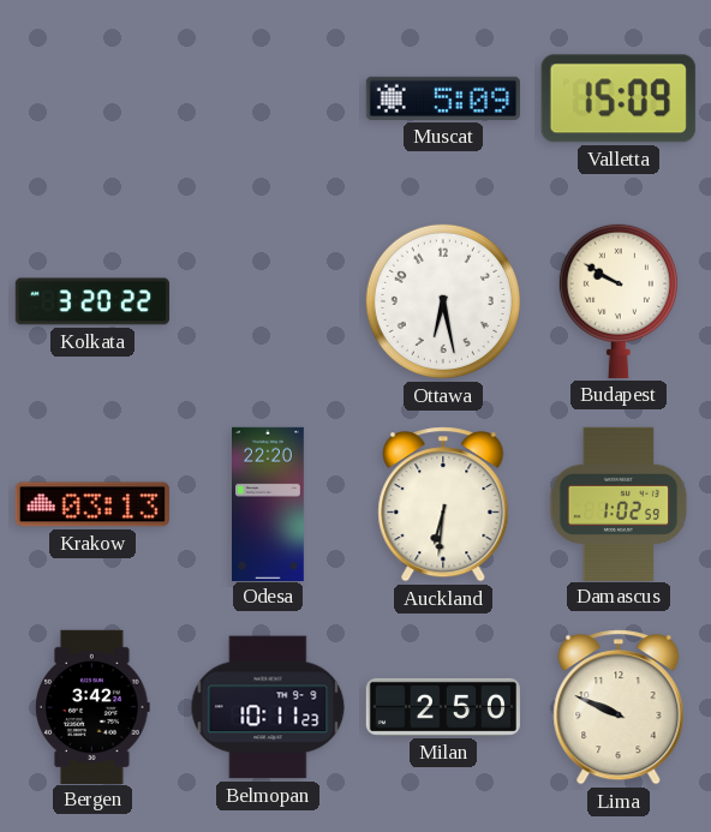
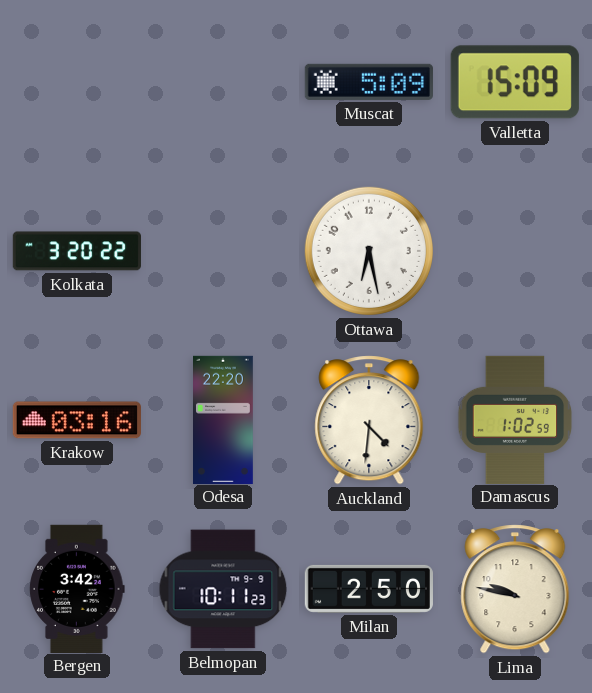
Budapest: 9:50 -> none (619, 300)
Krakow: 03:13 -> 03:16 (77, 420)
Auckland: 6:31 -> 4:31 (369, 420)
Lima: 9:49 -> 9:47 (515, 589)
